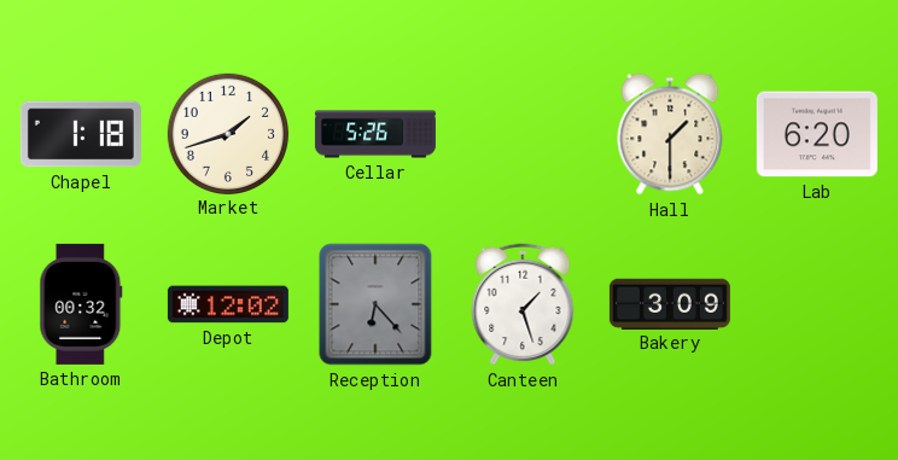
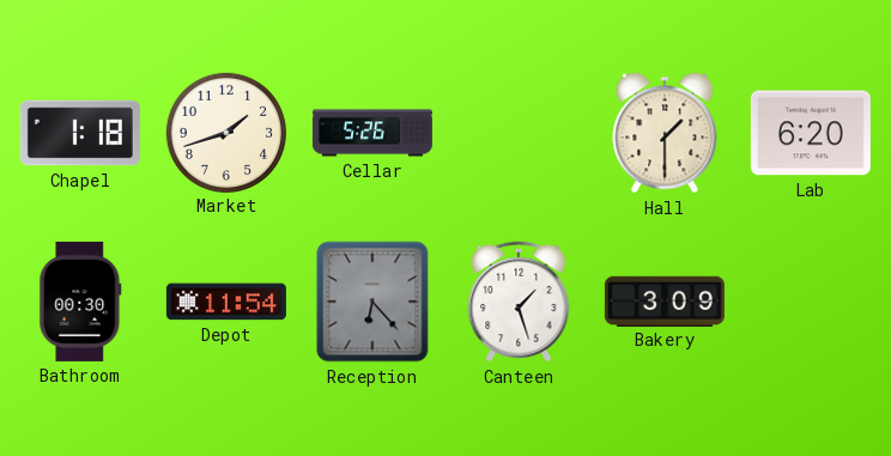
Bathroom: 00:32 -> 00:30 (80, 302)
Depot: 12:02 -> 11:54 (226, 302)
